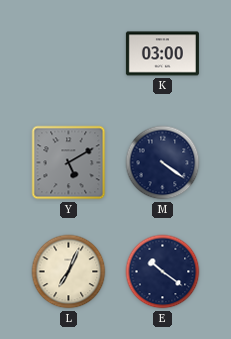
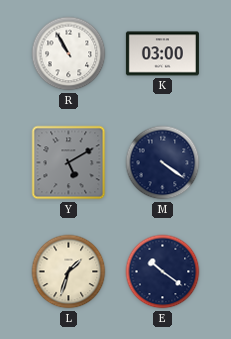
R: none -> 10:55 (69, 54)
L: 7:04 -> 1:33 (69, 272)
